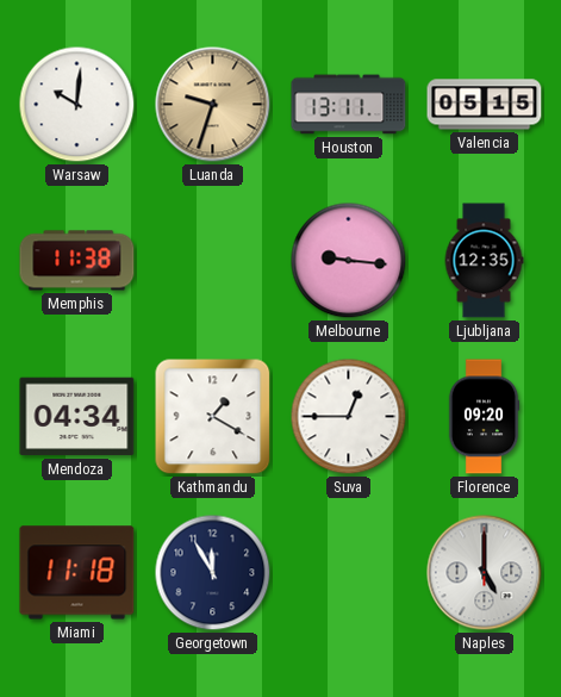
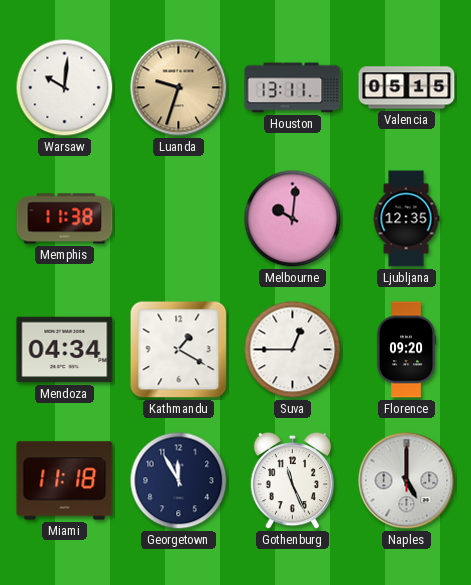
Melbourne: 9:16 -> 10:01 (293, 219)
Gothenburg: none -> 11:26 (293, 481)
